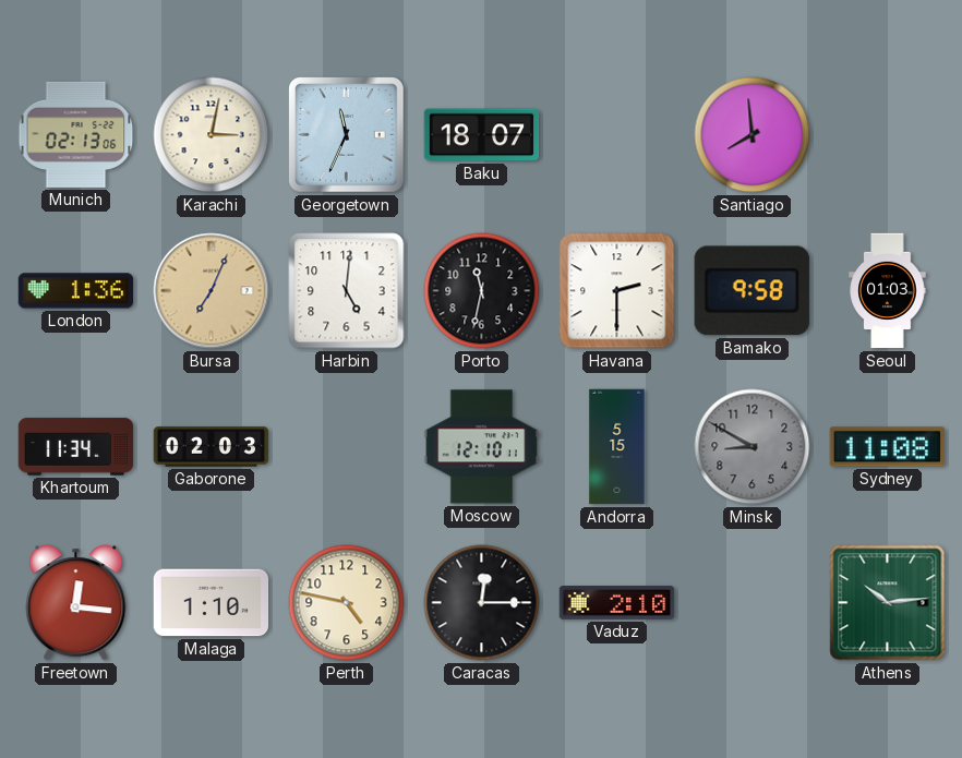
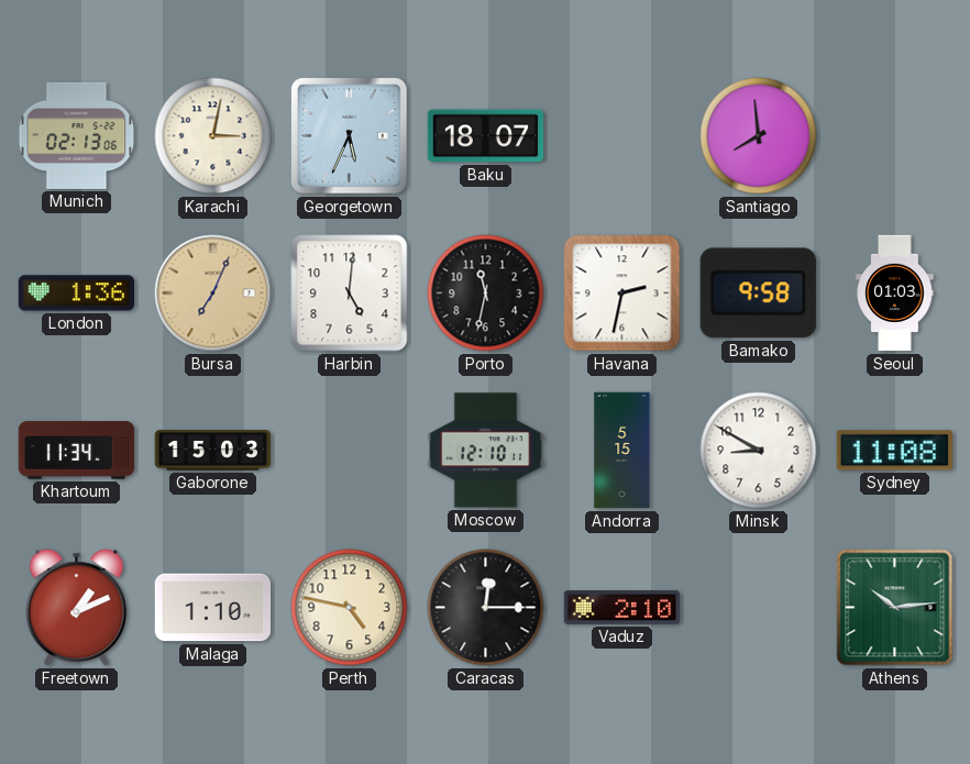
Georgetown: 11:34 -> 5:34 (350, 136)
Havana: 2:30 -> 2:32 (622, 294)
Gaborone: 02:03 -> 15:03 (213, 451)
Minsk dial: grey -> white (759, 451)
Freetown: 12:16 -> 1:11 (77, 608)
